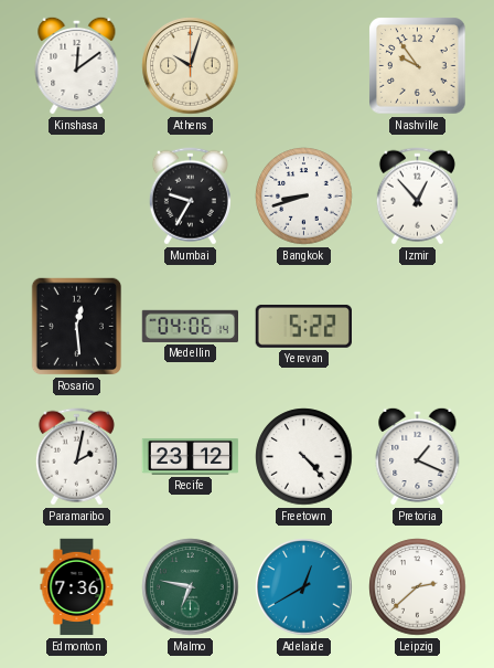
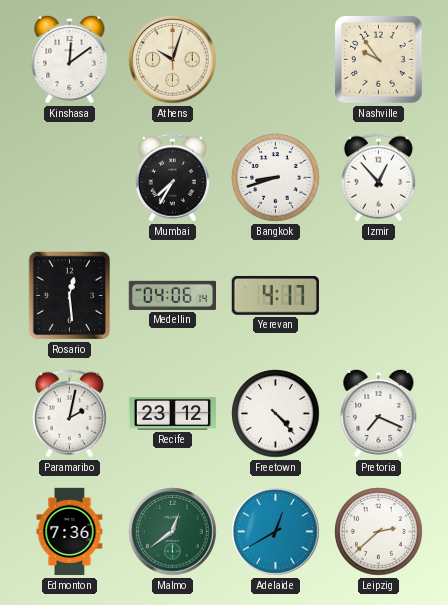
Mumbai: 9:35 -> 7:35 (172, 178)
Yerevan: 5:22 -> 4:17 (275, 295)
Pretoria: 1:19 -> 7:19 (379, 413)
Malmo: 6:47 -> 12:39 (173, 532)
